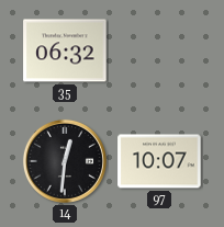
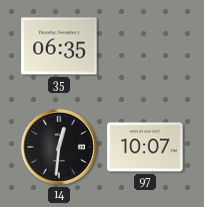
35: 06:32 -> 06:35 (59, 46)
